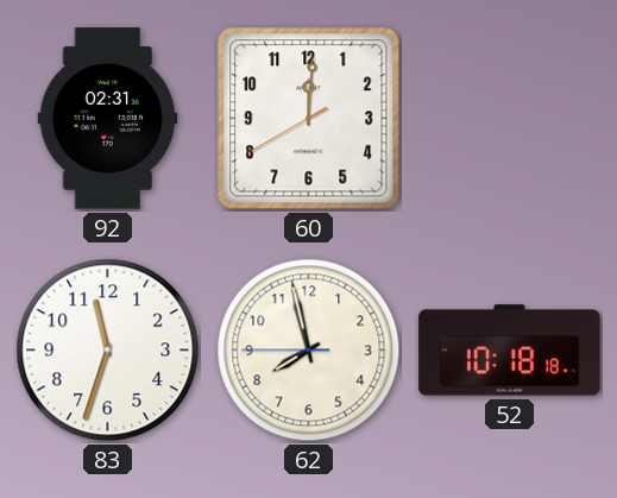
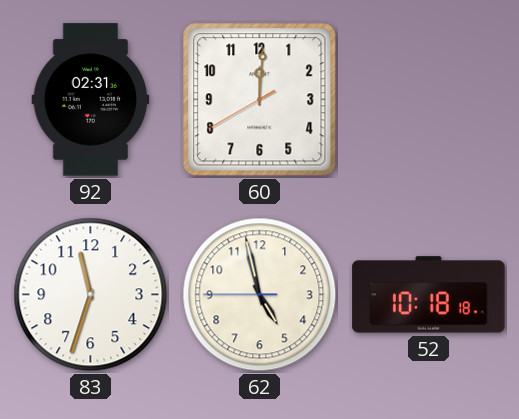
62: 7:57 -> 4:57 (260, 295)
